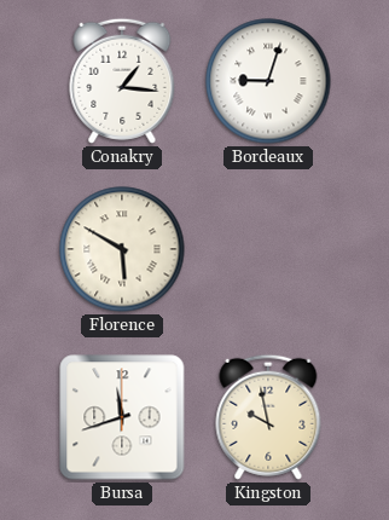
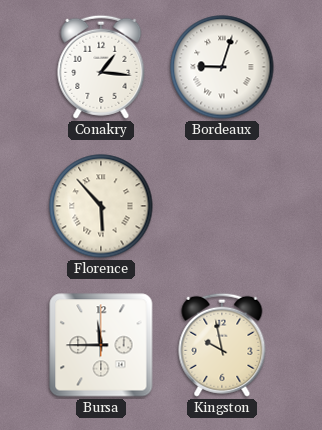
Florence: 5:50 -> 5:53 (101, 206)
Bursa: 11:42 -> 11:45 (101, 345)
